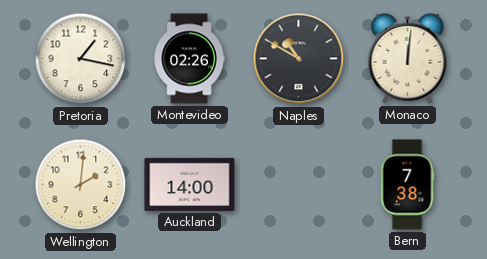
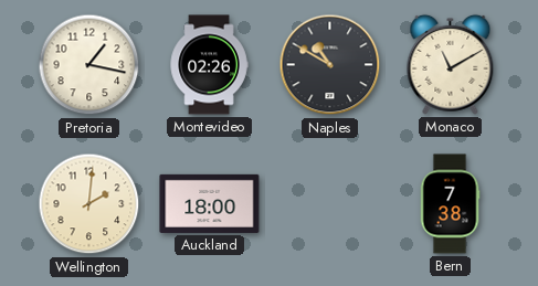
Monaco: 12:01 -> 11:10 (451, 64)
Auckland: 14:00 -> 18:00 (210, 203)
